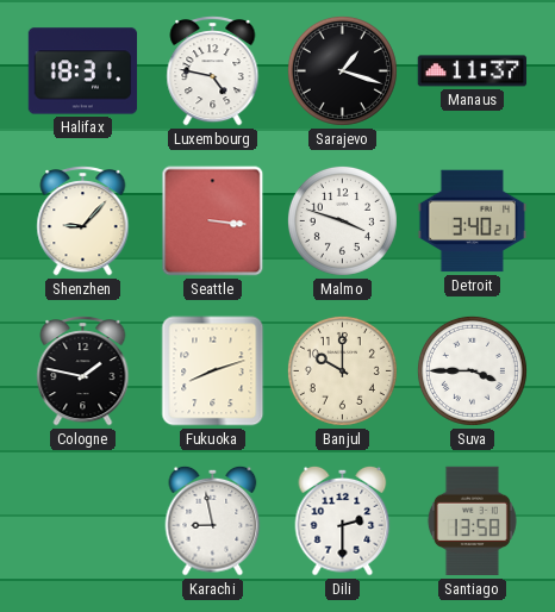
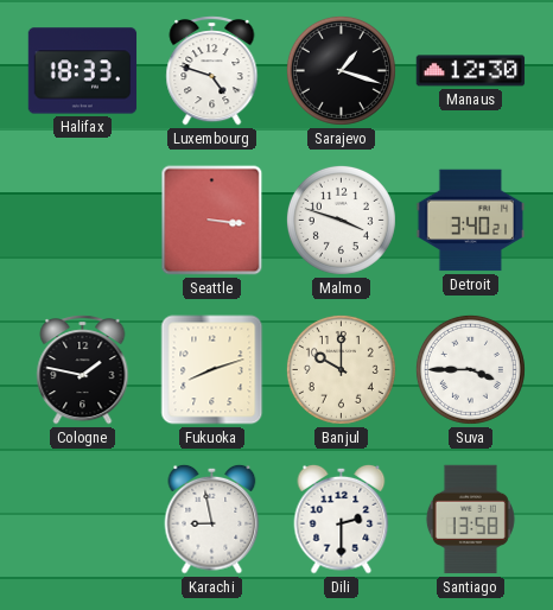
Halifax: 18:31 -> 18:33 (83, 71)
Luxembourg: 4:47 -> 4:48 (212, 71)
Manaus: 11:37 -> 12:30 (471, 71)
Shenzhen: 9:07 -> none (83, 221)
